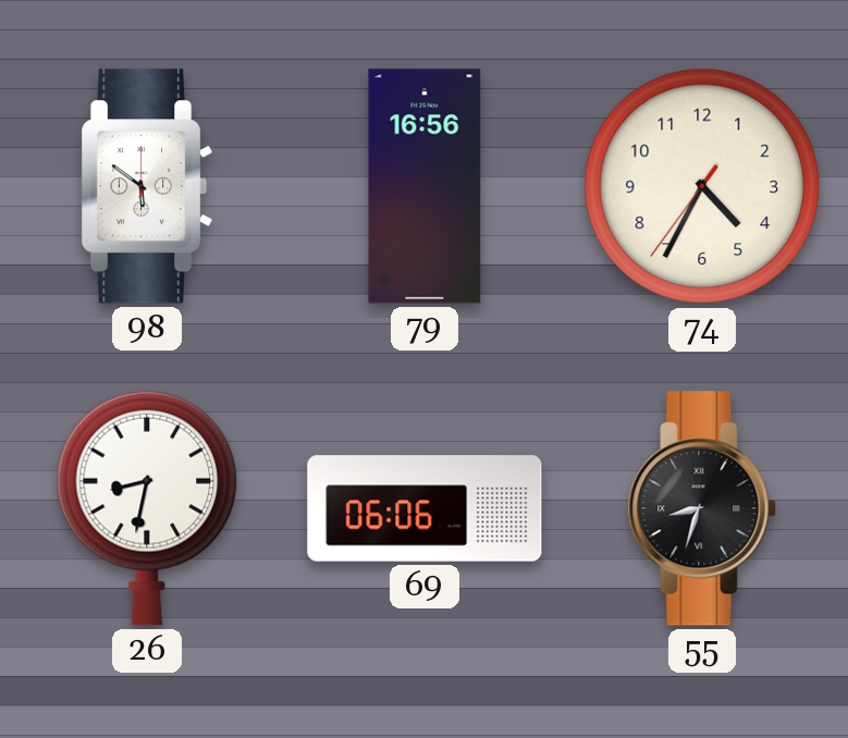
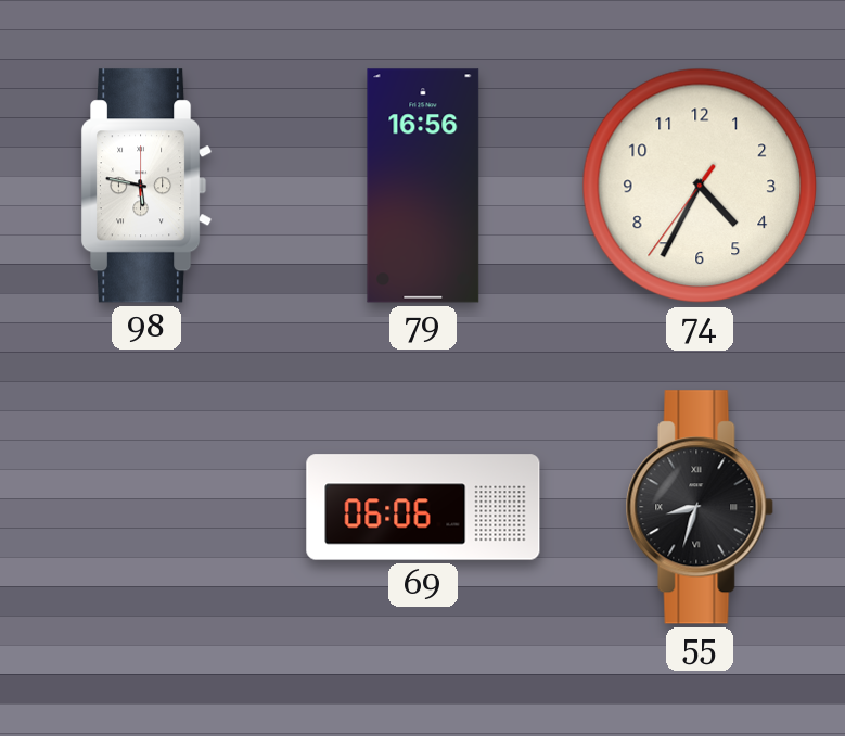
98: 5:51 -> 5:47 (148, 186)
26: 8:32 -> none (147, 508)
